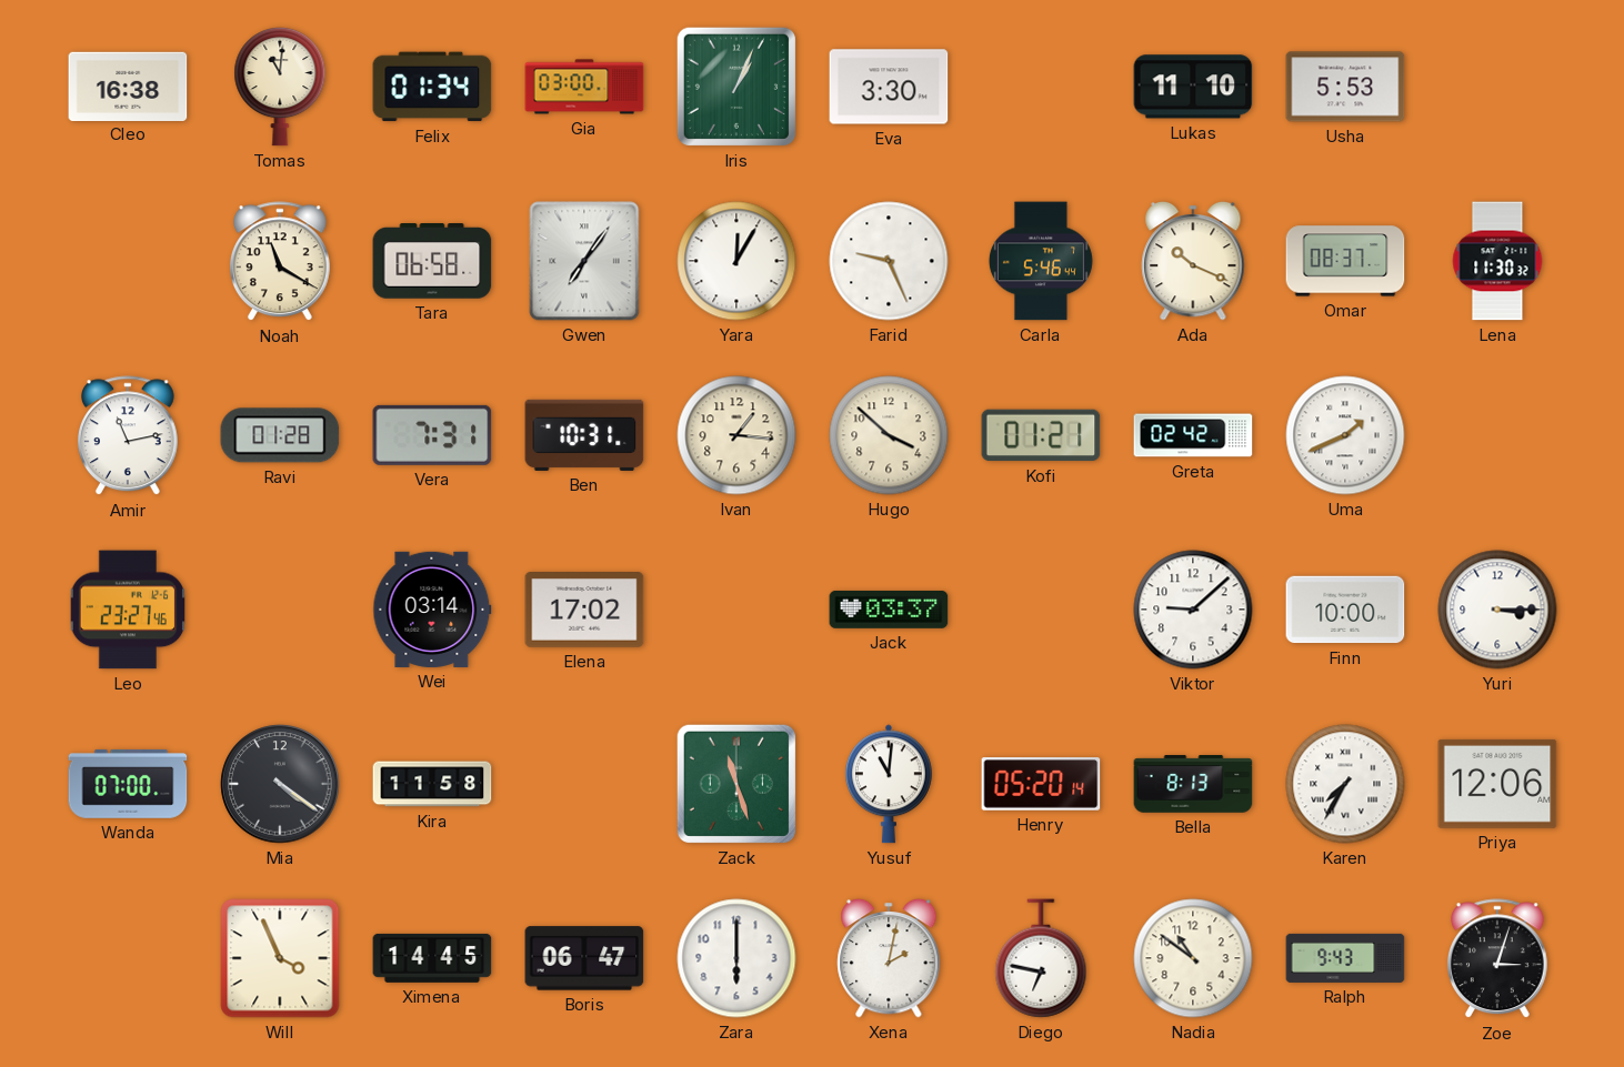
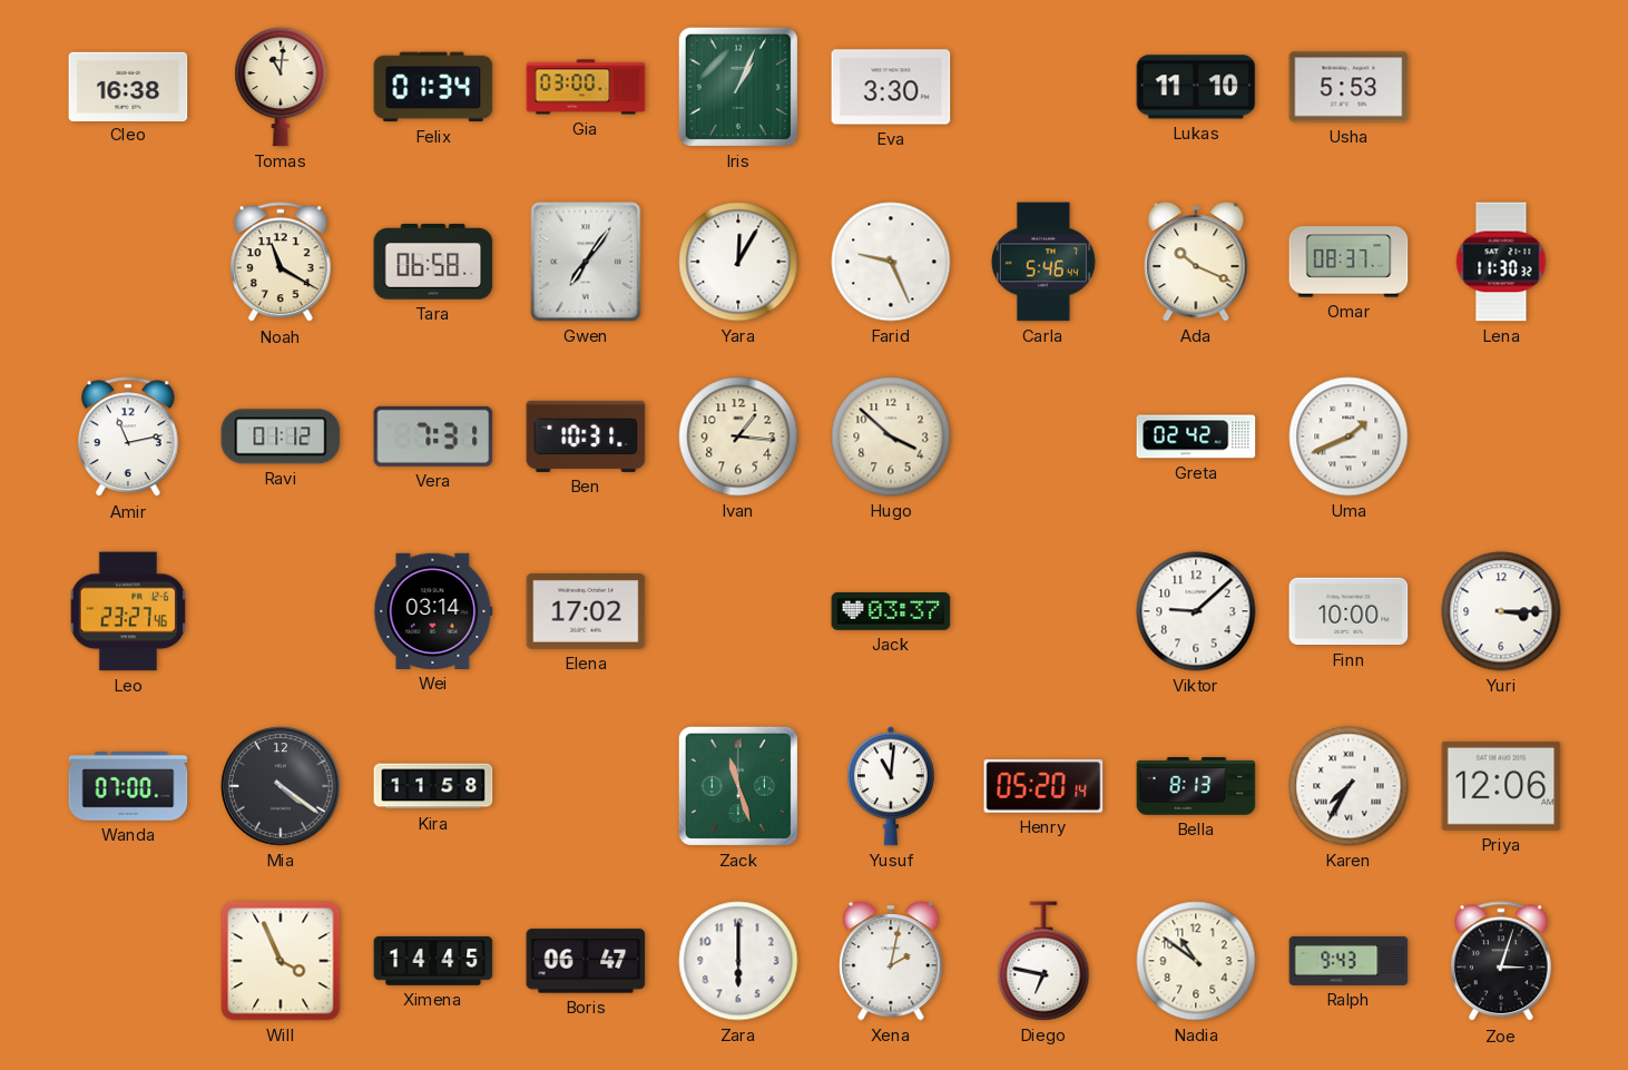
Ravi: 01:28 -> 01:12 (281, 436)
Kofi: 01:21 -> none (1041, 435)
